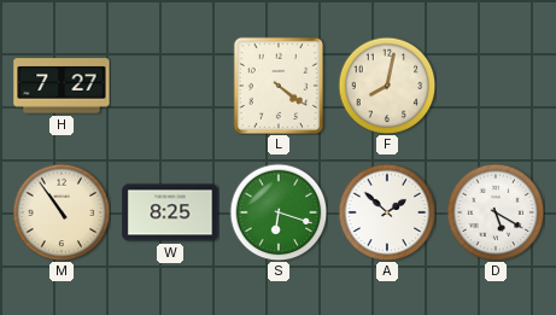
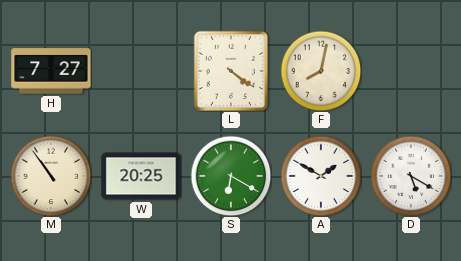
W: 8:25 -> 20:25 (141, 176)
S: 6:18 -> 6:20 (231, 176)
A: 1:52 -> 1:50 (321, 176)
